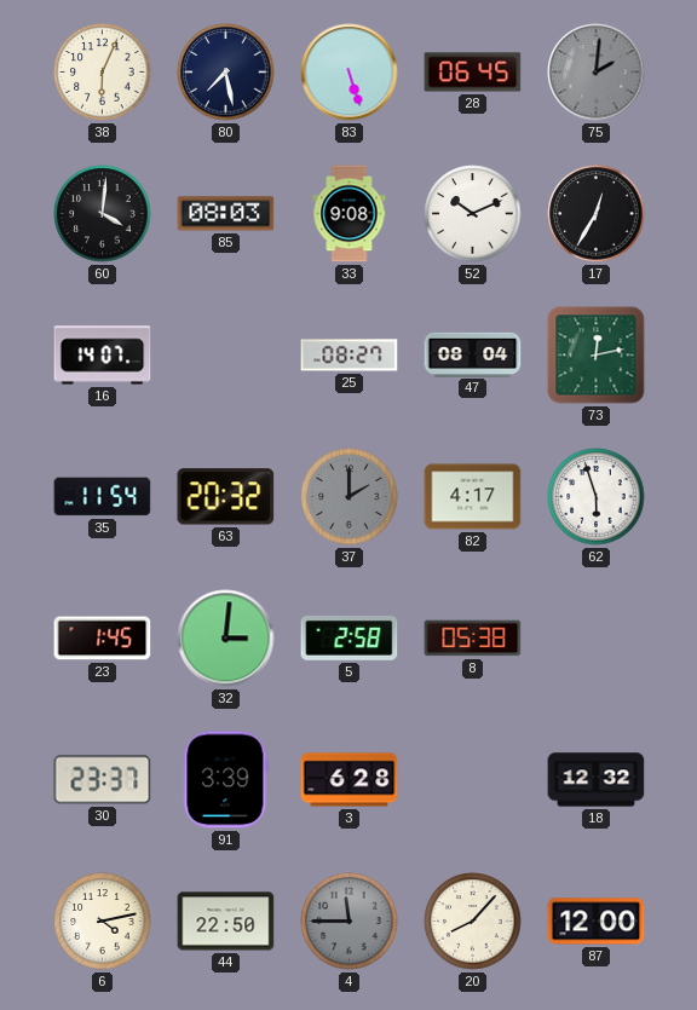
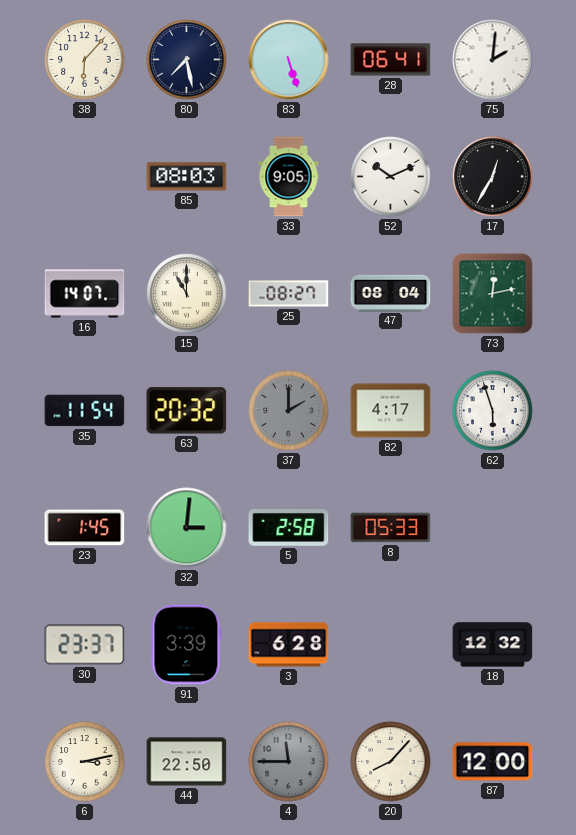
38: 6:04 -> 6:07 (85, 60)
28: 06:45 -> 06:41 (391, 60)
75 dial: grey -> white (493, 60)
60: 4:01 -> none (103, 214)
33: 9:08 -> 9:05 (289, 177)
15: none -> 11:00 (187, 294)
8: 05:38 -> 05:33 (391, 528)
6: 4:13 -> 3:13 (85, 762)
